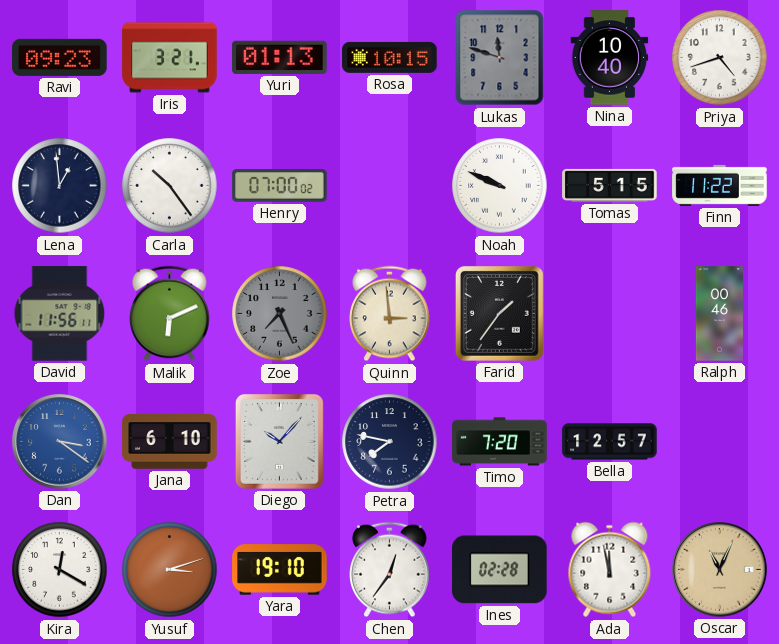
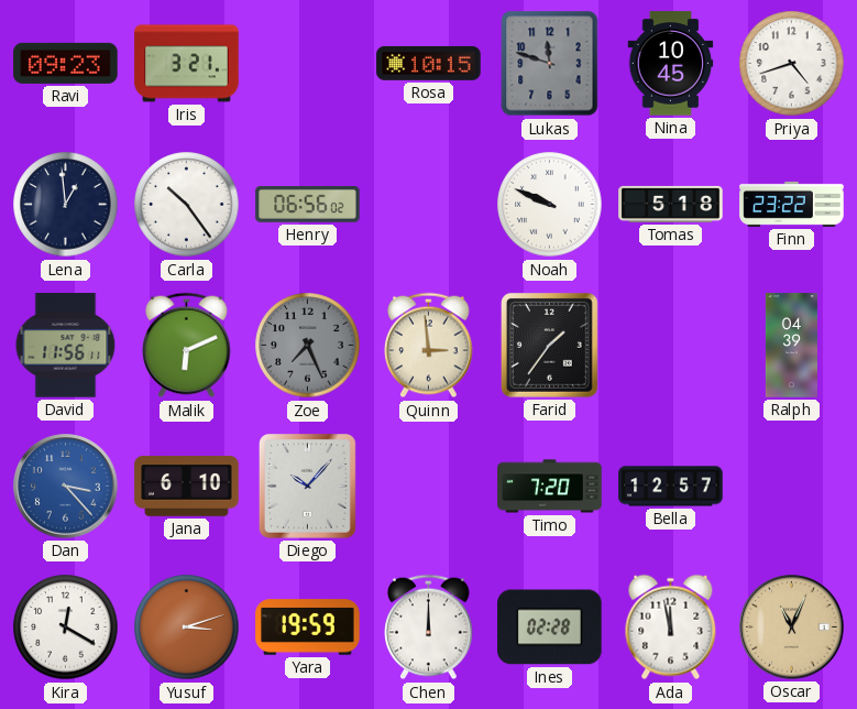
Yuri: 01:13 -> none (280, 57)
Nina: 10:40 -> 10:45 (671, 64)
Henry: 07:00 -> 06:56 (308, 205)
Tomas: 5:15 -> 5:18 (671, 204)
Finn: 11:22 -> 23:22 (792, 204)
Ralph: 00:46 -> 04:39 (791, 346)
Dan: 3:21 -> 3:23 (66, 487)
Petra: 7:47 -> none (390, 442)
Yara: 19:10 -> 19:59 (308, 628)
Chen: 12:36 -> 12:00 (429, 628)
